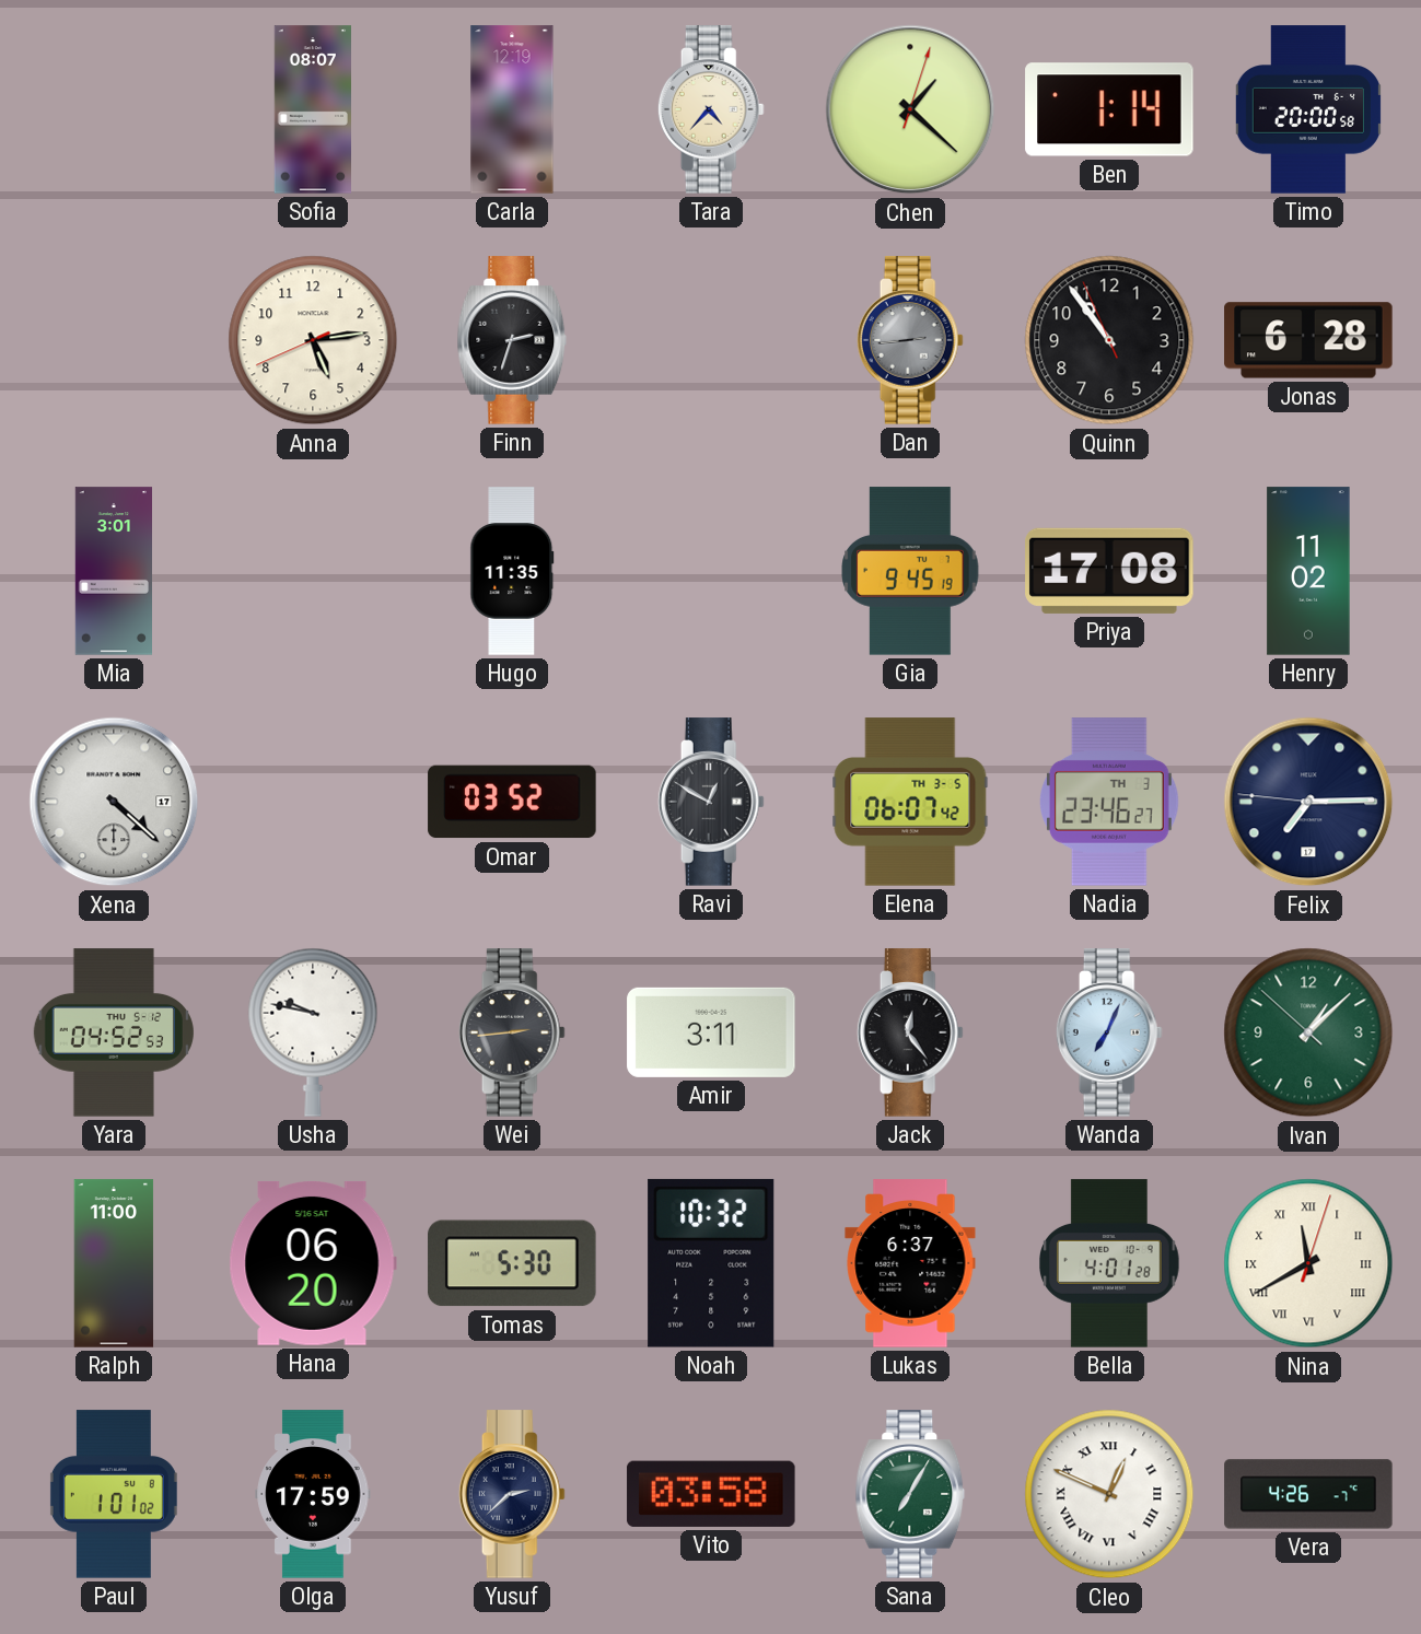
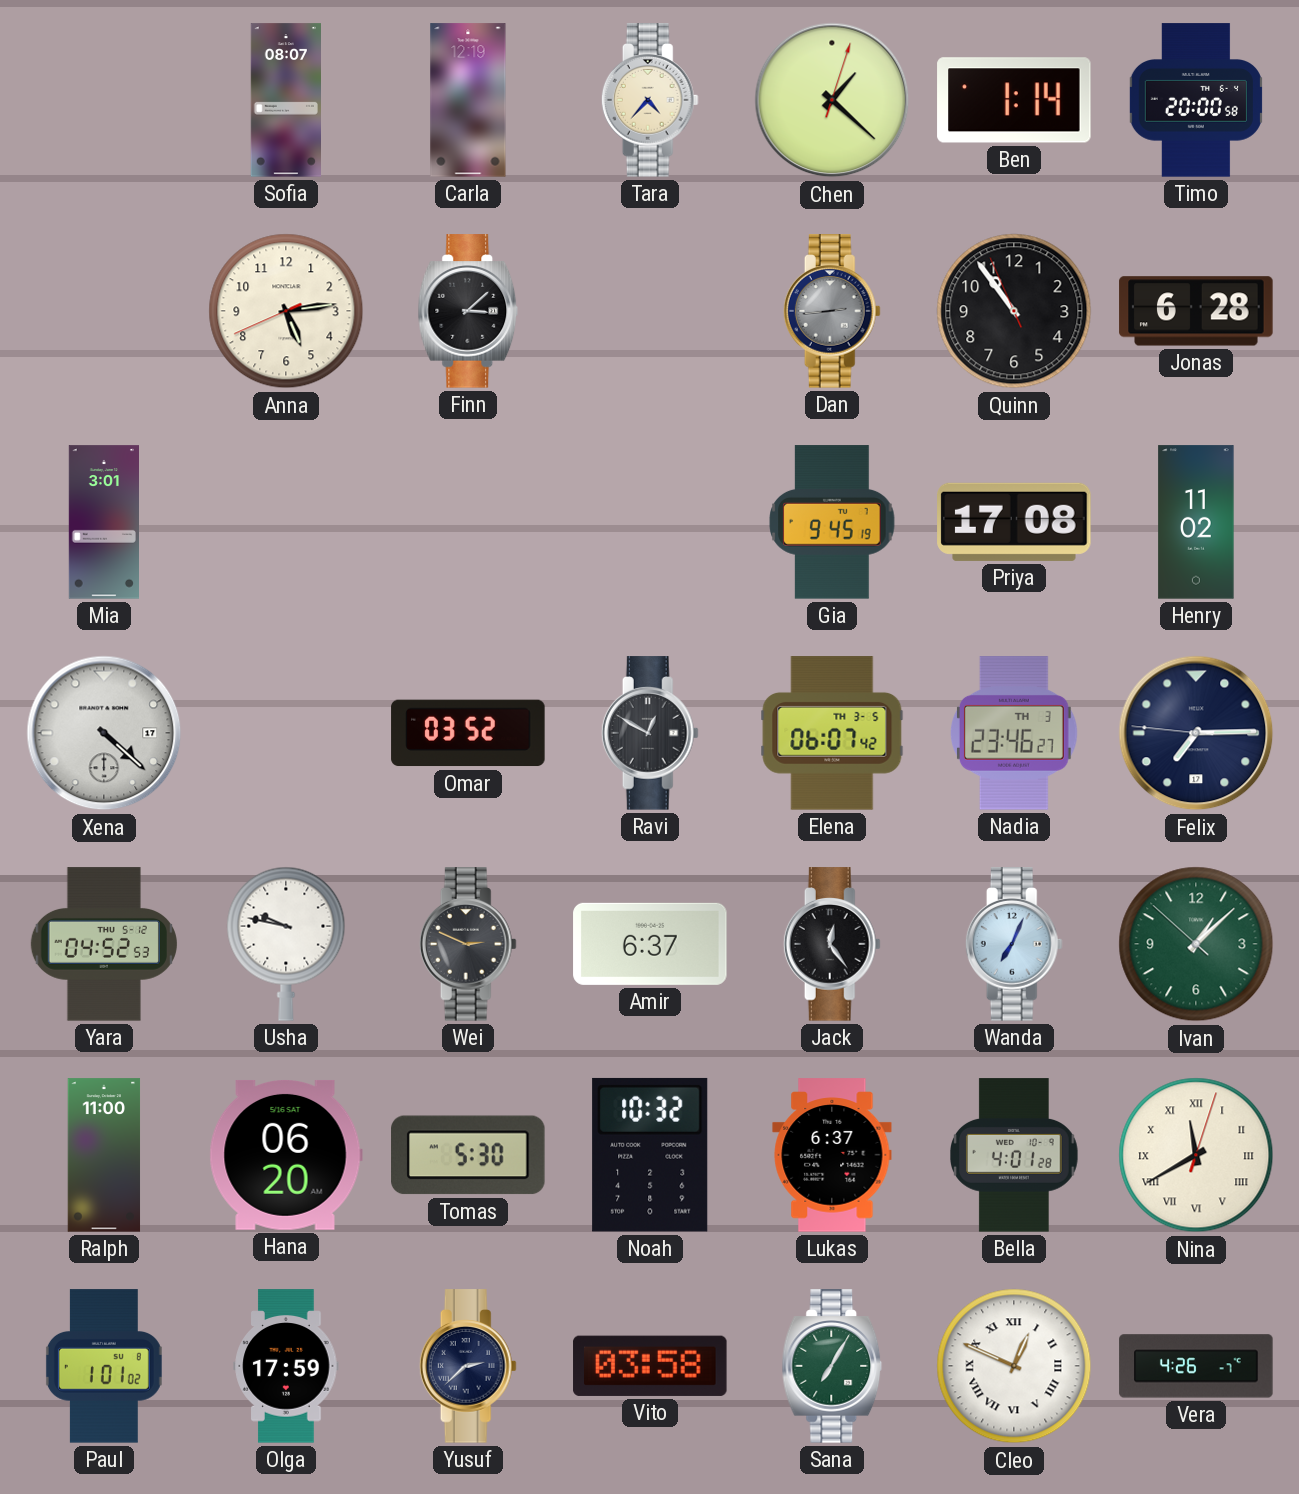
Finn: 2:33 -> 3:08 (468, 311)
Hugo: 11:35 -> none (512, 571)
Wei: 2:44 -> 2:49 (468, 944)
Amir: 3:11 -> 6:37 (650, 944)
